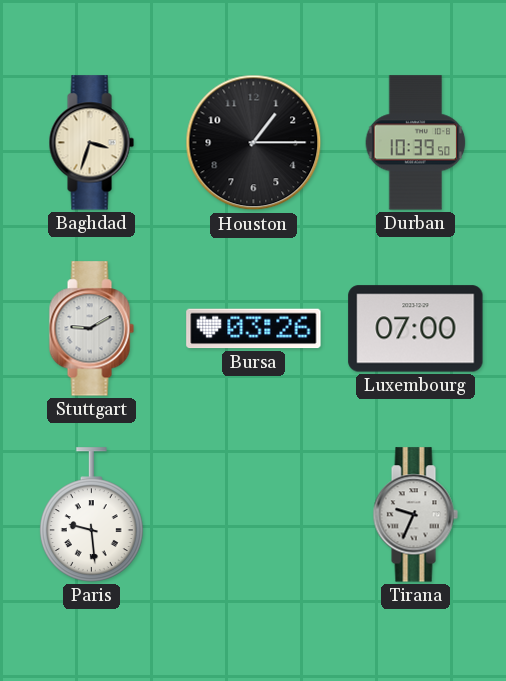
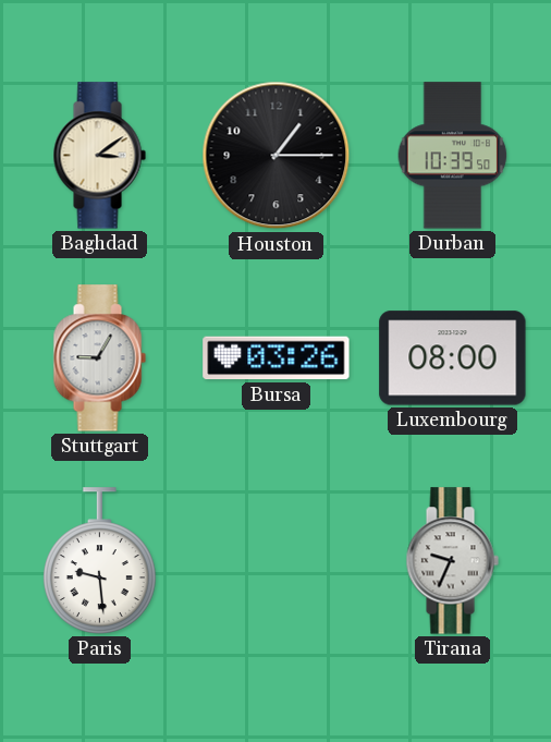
Baghdad: 3:33 -> 3:09 (99, 156)
Stuttgart: 9:10 -> 9:05 (99, 358)
Luxembourg: 07:00 -> 08:00 (453, 358)
